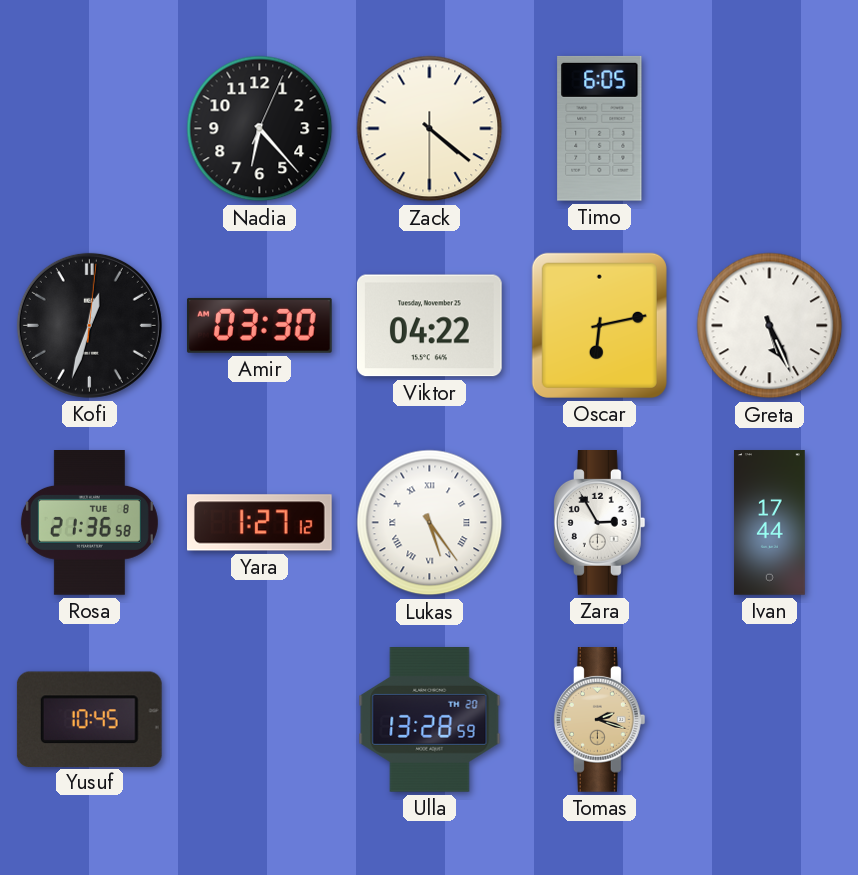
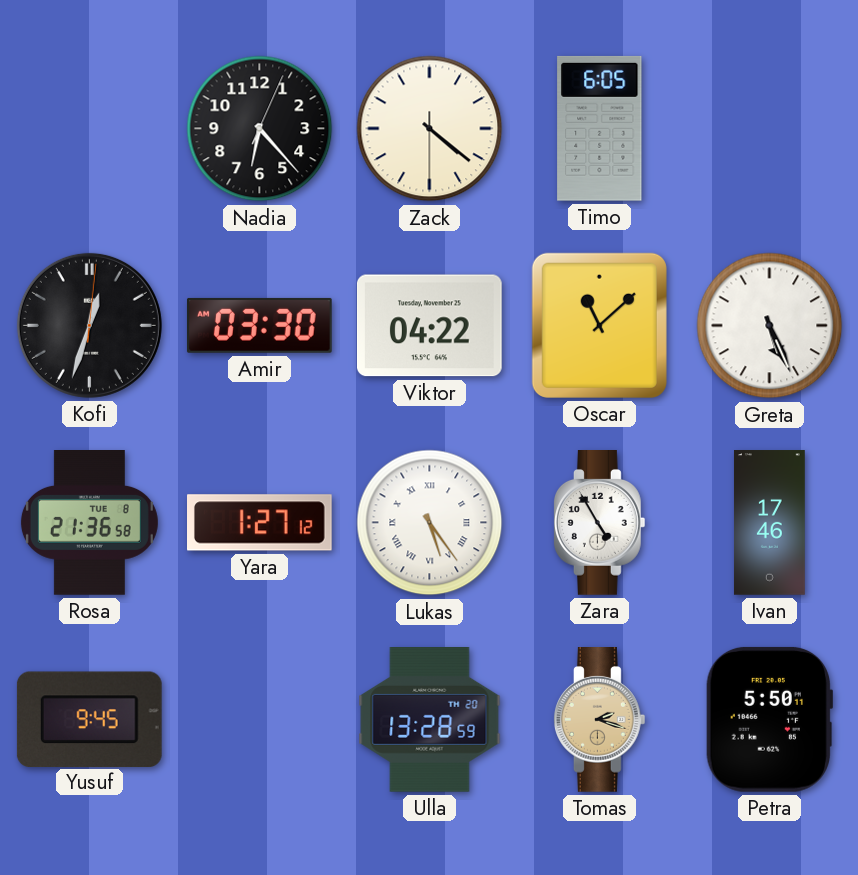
Oscar: 6:13 -> 11:08 (599, 325)
Zara: 2:55 -> 4:55 (599, 523)
Ivan: 17:44 -> 17:46 (769, 523)
Yusuf: 10:45 -> 9:45 (89, 719)
Petra: none -> 5:50 (769, 719)
